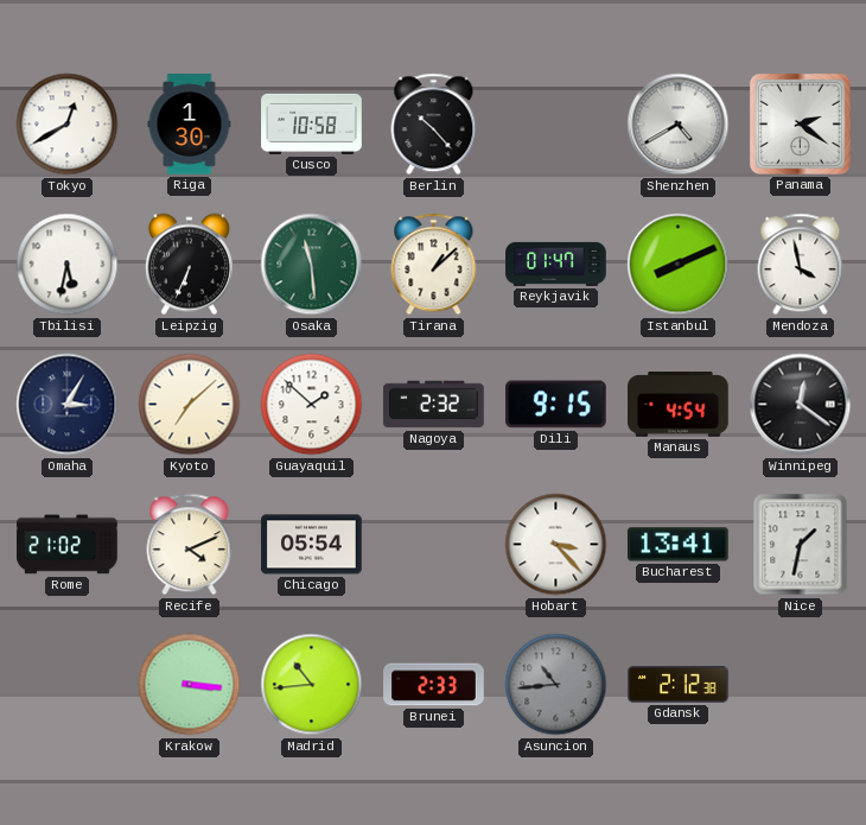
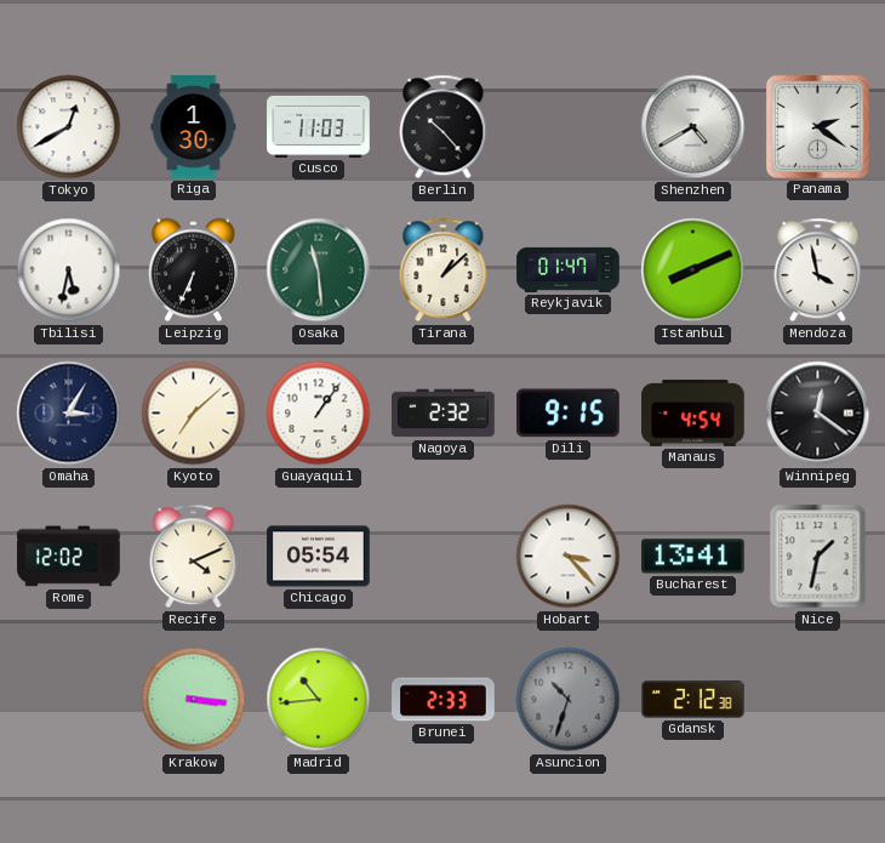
Cusco: 10:58 -> 11:03 (319, 126)
Guayaquil: 1:52 -> 1:06 (319, 414)
Rome: 21:02 -> 12:02 (69, 557)
Asuncion: 10:44 -> 10:33 (569, 700)
